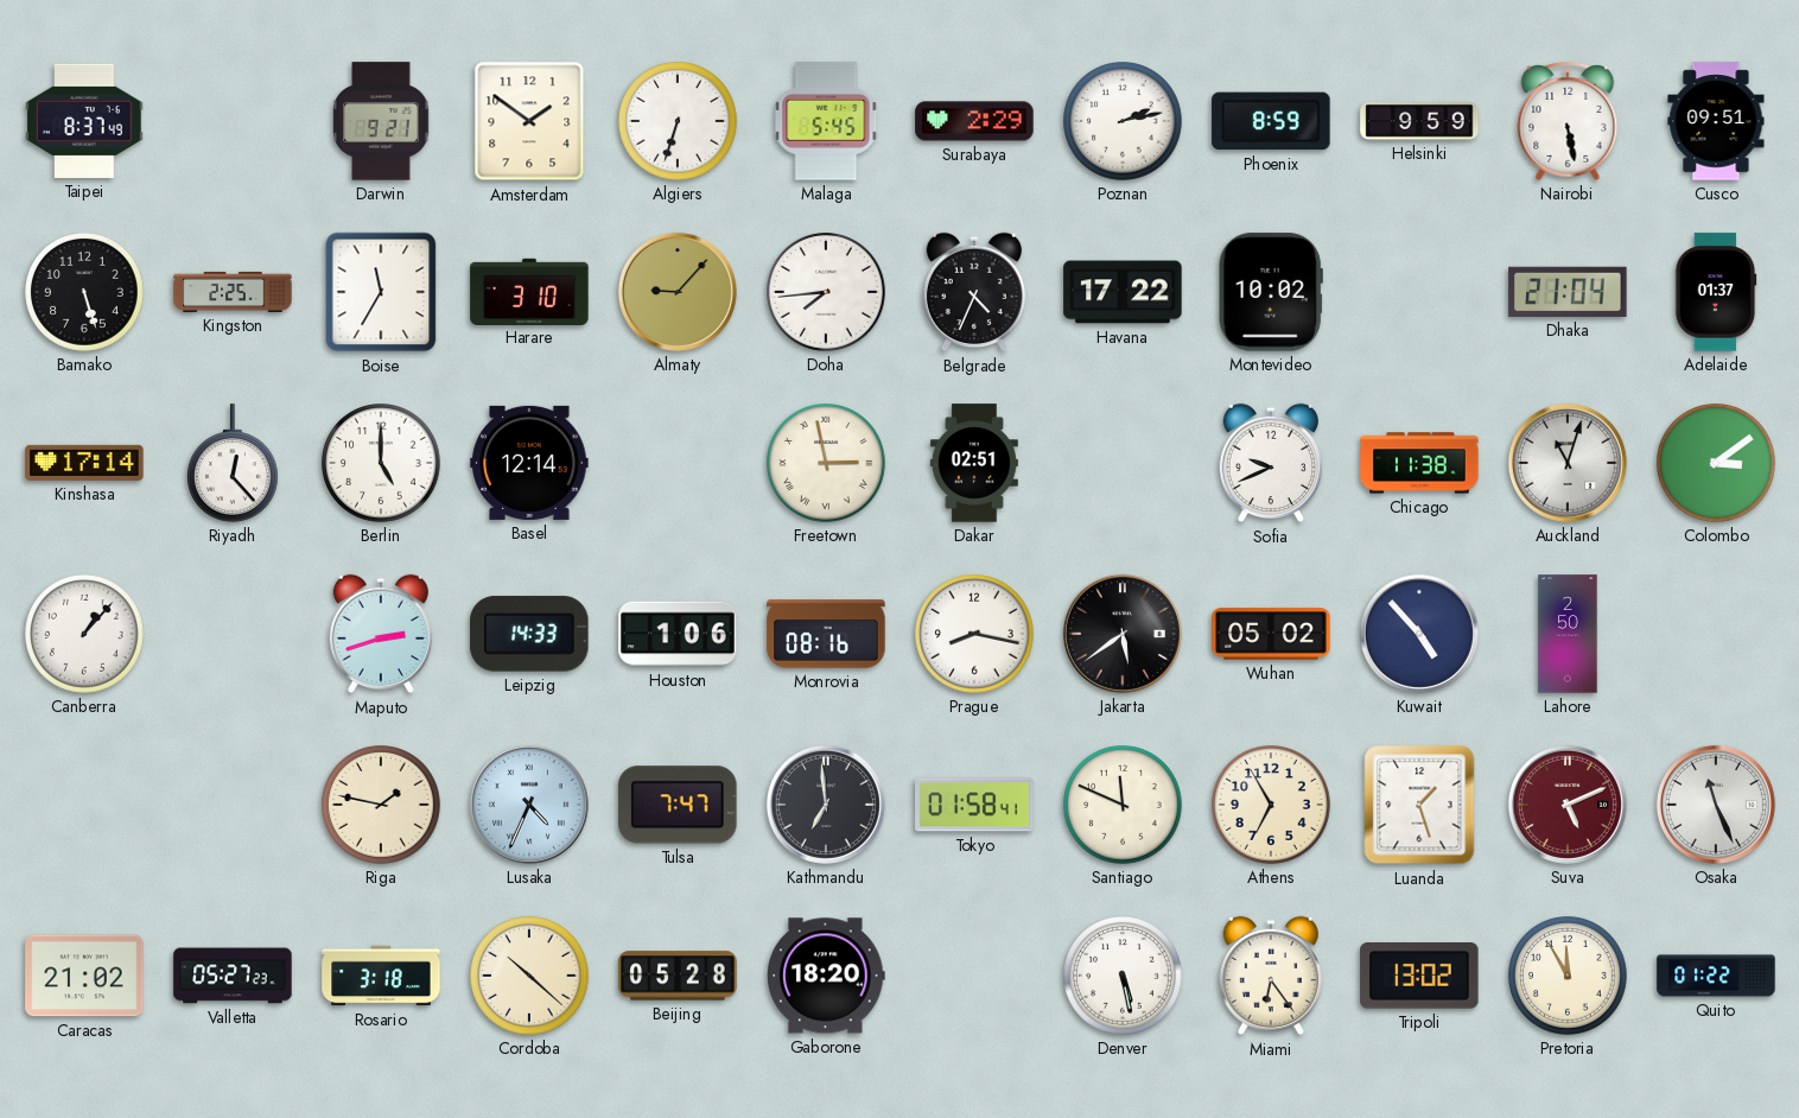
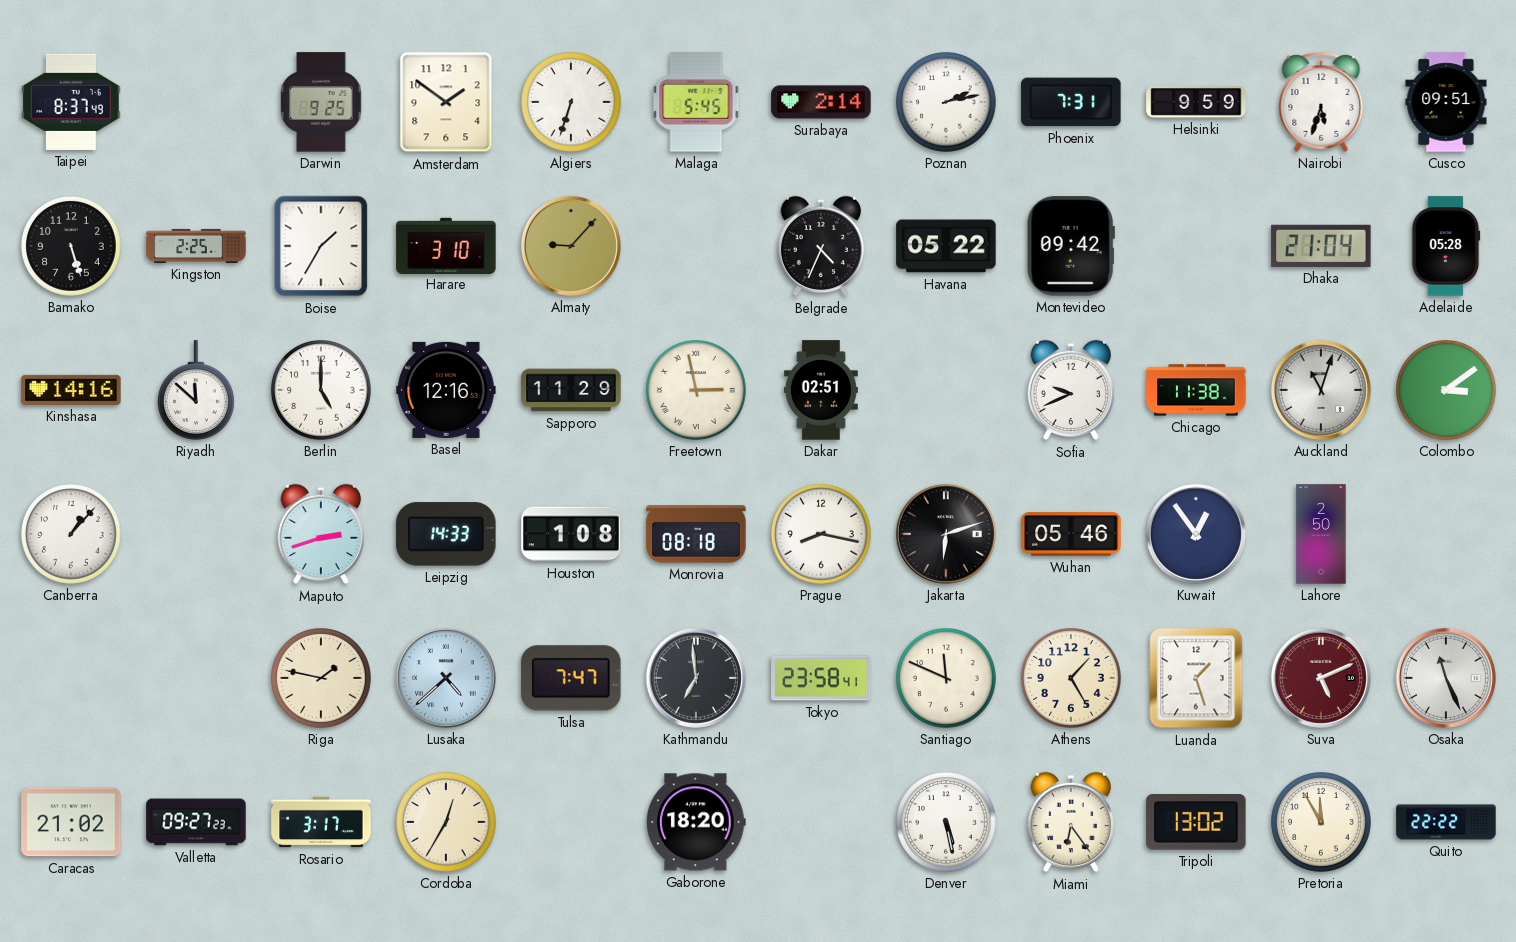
Darwin: 9:21 -> 9:25 (321, 102)
Surabaya: 2:29 -> 2:14 (821, 102)
Phoenix: 8:59 -> 7:31 (1071, 102)
Nairobi: 5:28 -> 5:33 (1321, 102)
Boise: 11:35 -> 1:35 (321, 246)
Doha: 7:44 -> none (826, 292)
Havana: 17:22 -> 05:22 (946, 246)
Montevideo: 10:02 -> 09:42 (1071, 246)
Adelaide: 01:37 -> 05:28 (1446, 246)
Kinshasa: 17:14 -> 14:16 (71, 390)
Riyadh: 12:23 -> 11:52 (197, 390)
Basel: 12:14 -> 12:16 (446, 390)
Sapporo: none -> 11:29 (571, 390)
Houston: 1:06 -> 1:08 (571, 534)
Monrovia: 08:16 -> 08:18 (696, 534)
Jakarta: 5:39 -> 6:12 (946, 534)
Wuhan: 05:02 -> 05:46 (1071, 534)
Kuwait: 4:53 -> 12:54 (1196, 534)
Lusaka: 4:34 -> 4:38 (446, 678)
Tokyo: 01:58 -> 23:58 (821, 678)
Athens: 6:55 -> 1:25 (1071, 678)
Valletta: 05:27 -> 09:27 (196, 822)
Rosario: 3:18 -> 3:17 (321, 822)
Cordoba: 10:22 -> 12:35 (446, 822)
Beijing: 05:28 -> none (678, 976)
Quito: 01:22 -> 22:22 (1446, 822)
